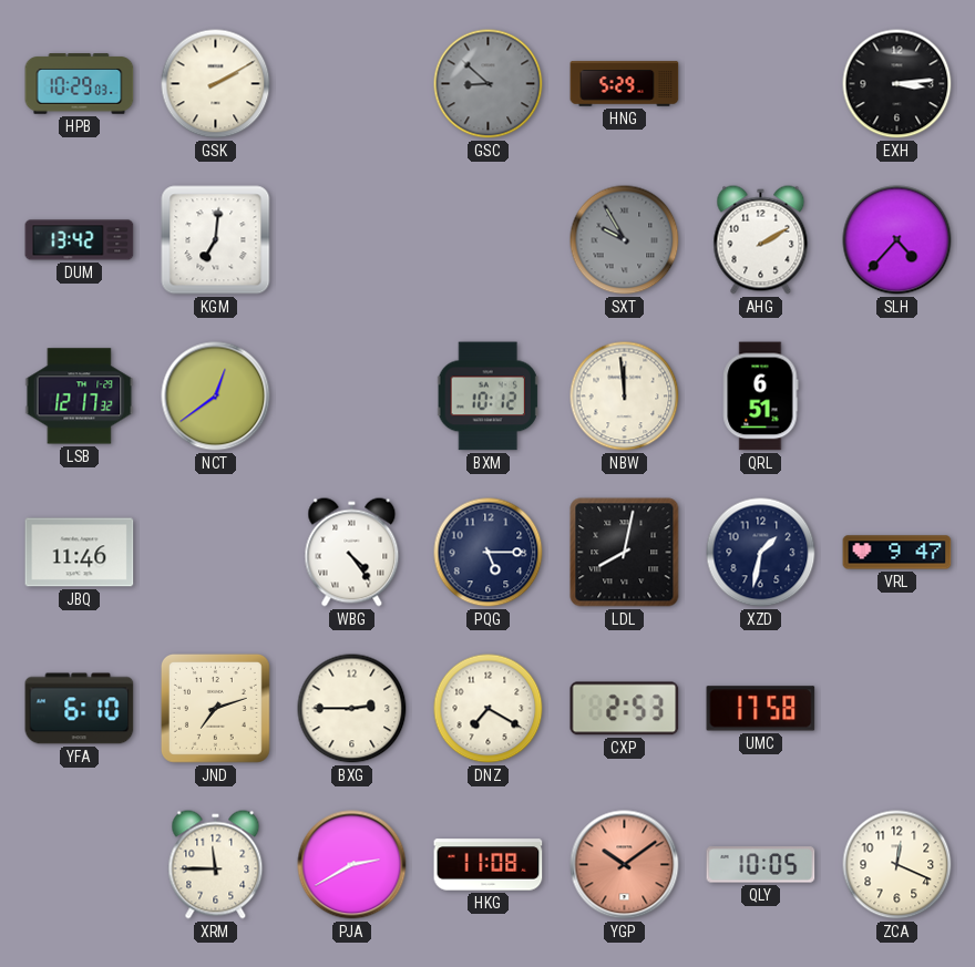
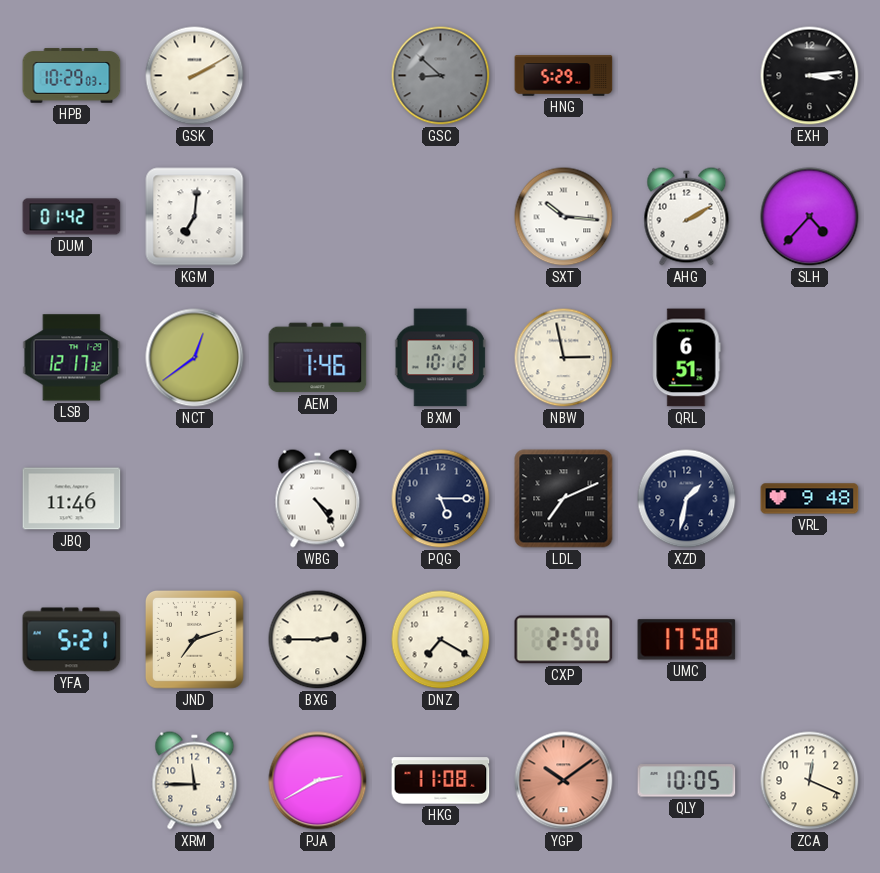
DUM: 13:42 -> 01:42 (72, 217)
SXT: 9:55 -> 10:16 (564, 217)
SXT dial: grey -> white (564, 217)
AEM: none -> 1:46 (318, 358)
NBW: 11:59 -> 2:58 (564, 358)
LDL: 8:02 -> 7:11 (564, 499)
VRL: 9:47 -> 9:48 (810, 499)
YFA: 6:10 -> 5:21 (72, 640)
CXP: 2:53 -> 2:50 (564, 640)
